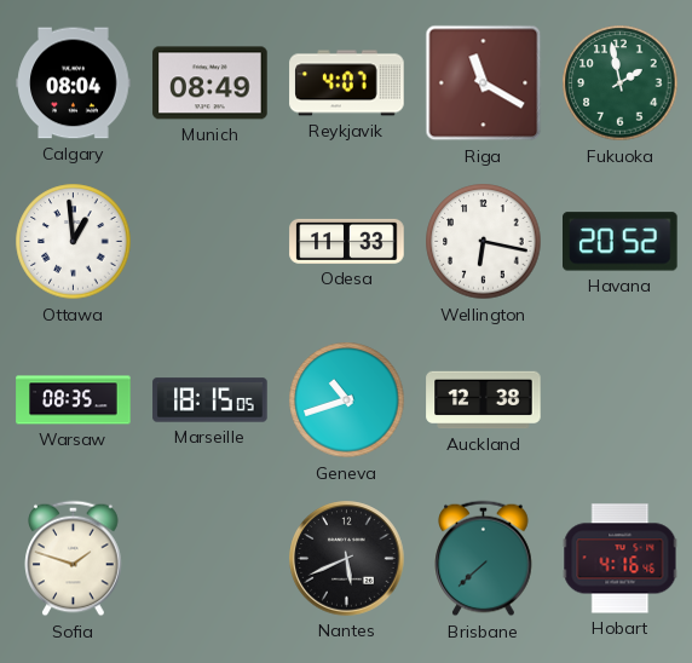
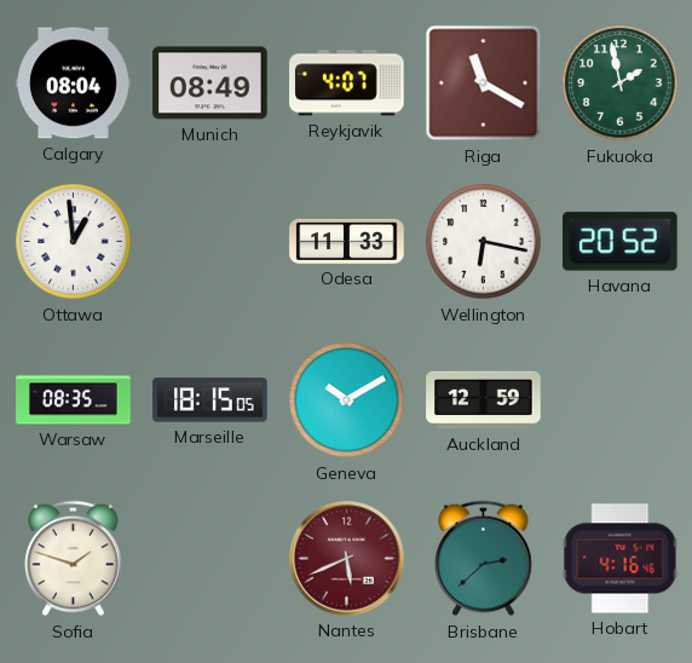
Geneva: 10:42 -> 10:10 (347, 400)
Auckland: 12:38 -> 12:59 (484, 400)
Nantes dial: black -> burgundy (347, 559)
Brisbane: 7:38 -> 2:38 (484, 559)
